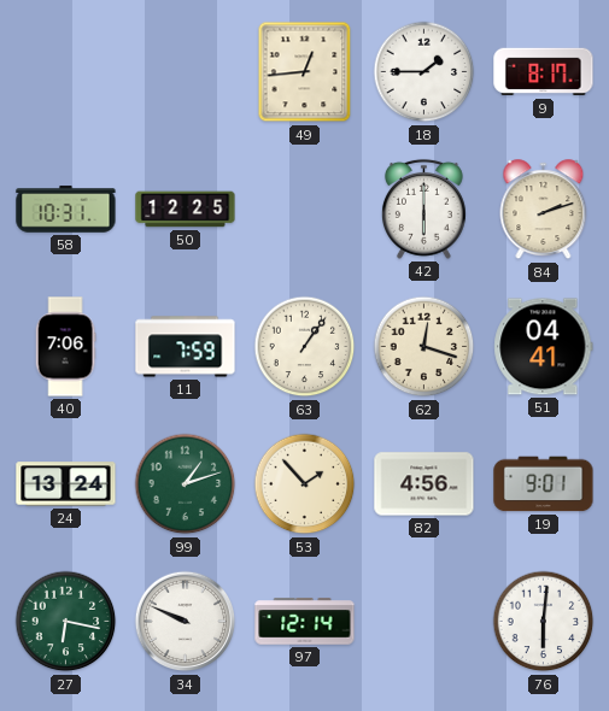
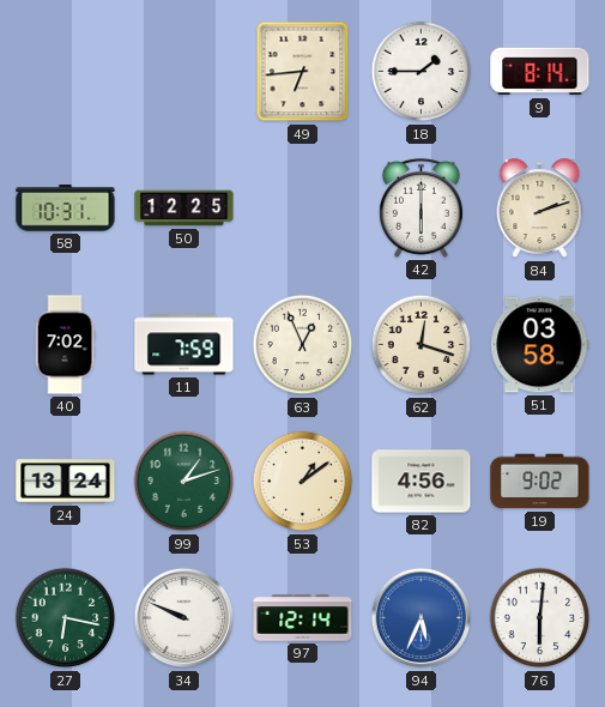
49: 12:44 -> 6:44 (303, 72)
9: 8:17 -> 8:14 (540, 72)
40: 7:06 -> 7:02 (65, 345)
63: 1:06 -> 12:56 (303, 345)
51: 04:41 -> 03:58 (540, 345)
53: 1:53 -> 1:09 (303, 482)
19: 9:01 -> 9:02 (540, 482)
94: none -> 5:34 (422, 618)
